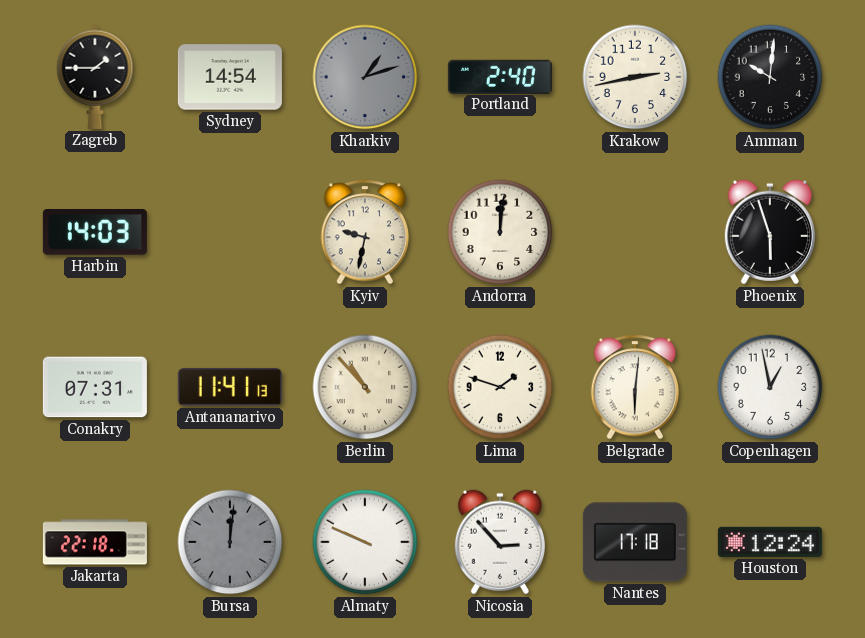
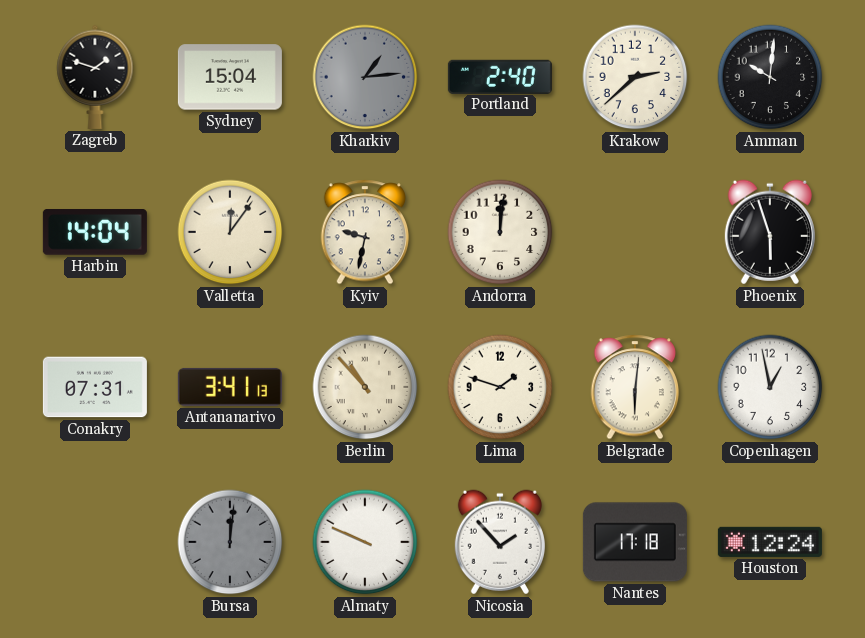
Zagreb: 1:45 -> 1:48 (95, 77)
Sydney: 14:54 -> 15:04 (230, 77)
Kharkiv: 1:12 -> 1:14 (365, 77)
Krakow: 2:43 -> 2:38 (635, 77)
Harbin: 14:03 -> 14:04 (95, 233)
Valletta: none -> 12:06 (230, 232)
Antananarivo: 11:41 -> 3:41 (230, 387)
Jakarta: 22:18 -> none (95, 542)
Nicosia: 2:53 -> 1:53 (500, 542)
